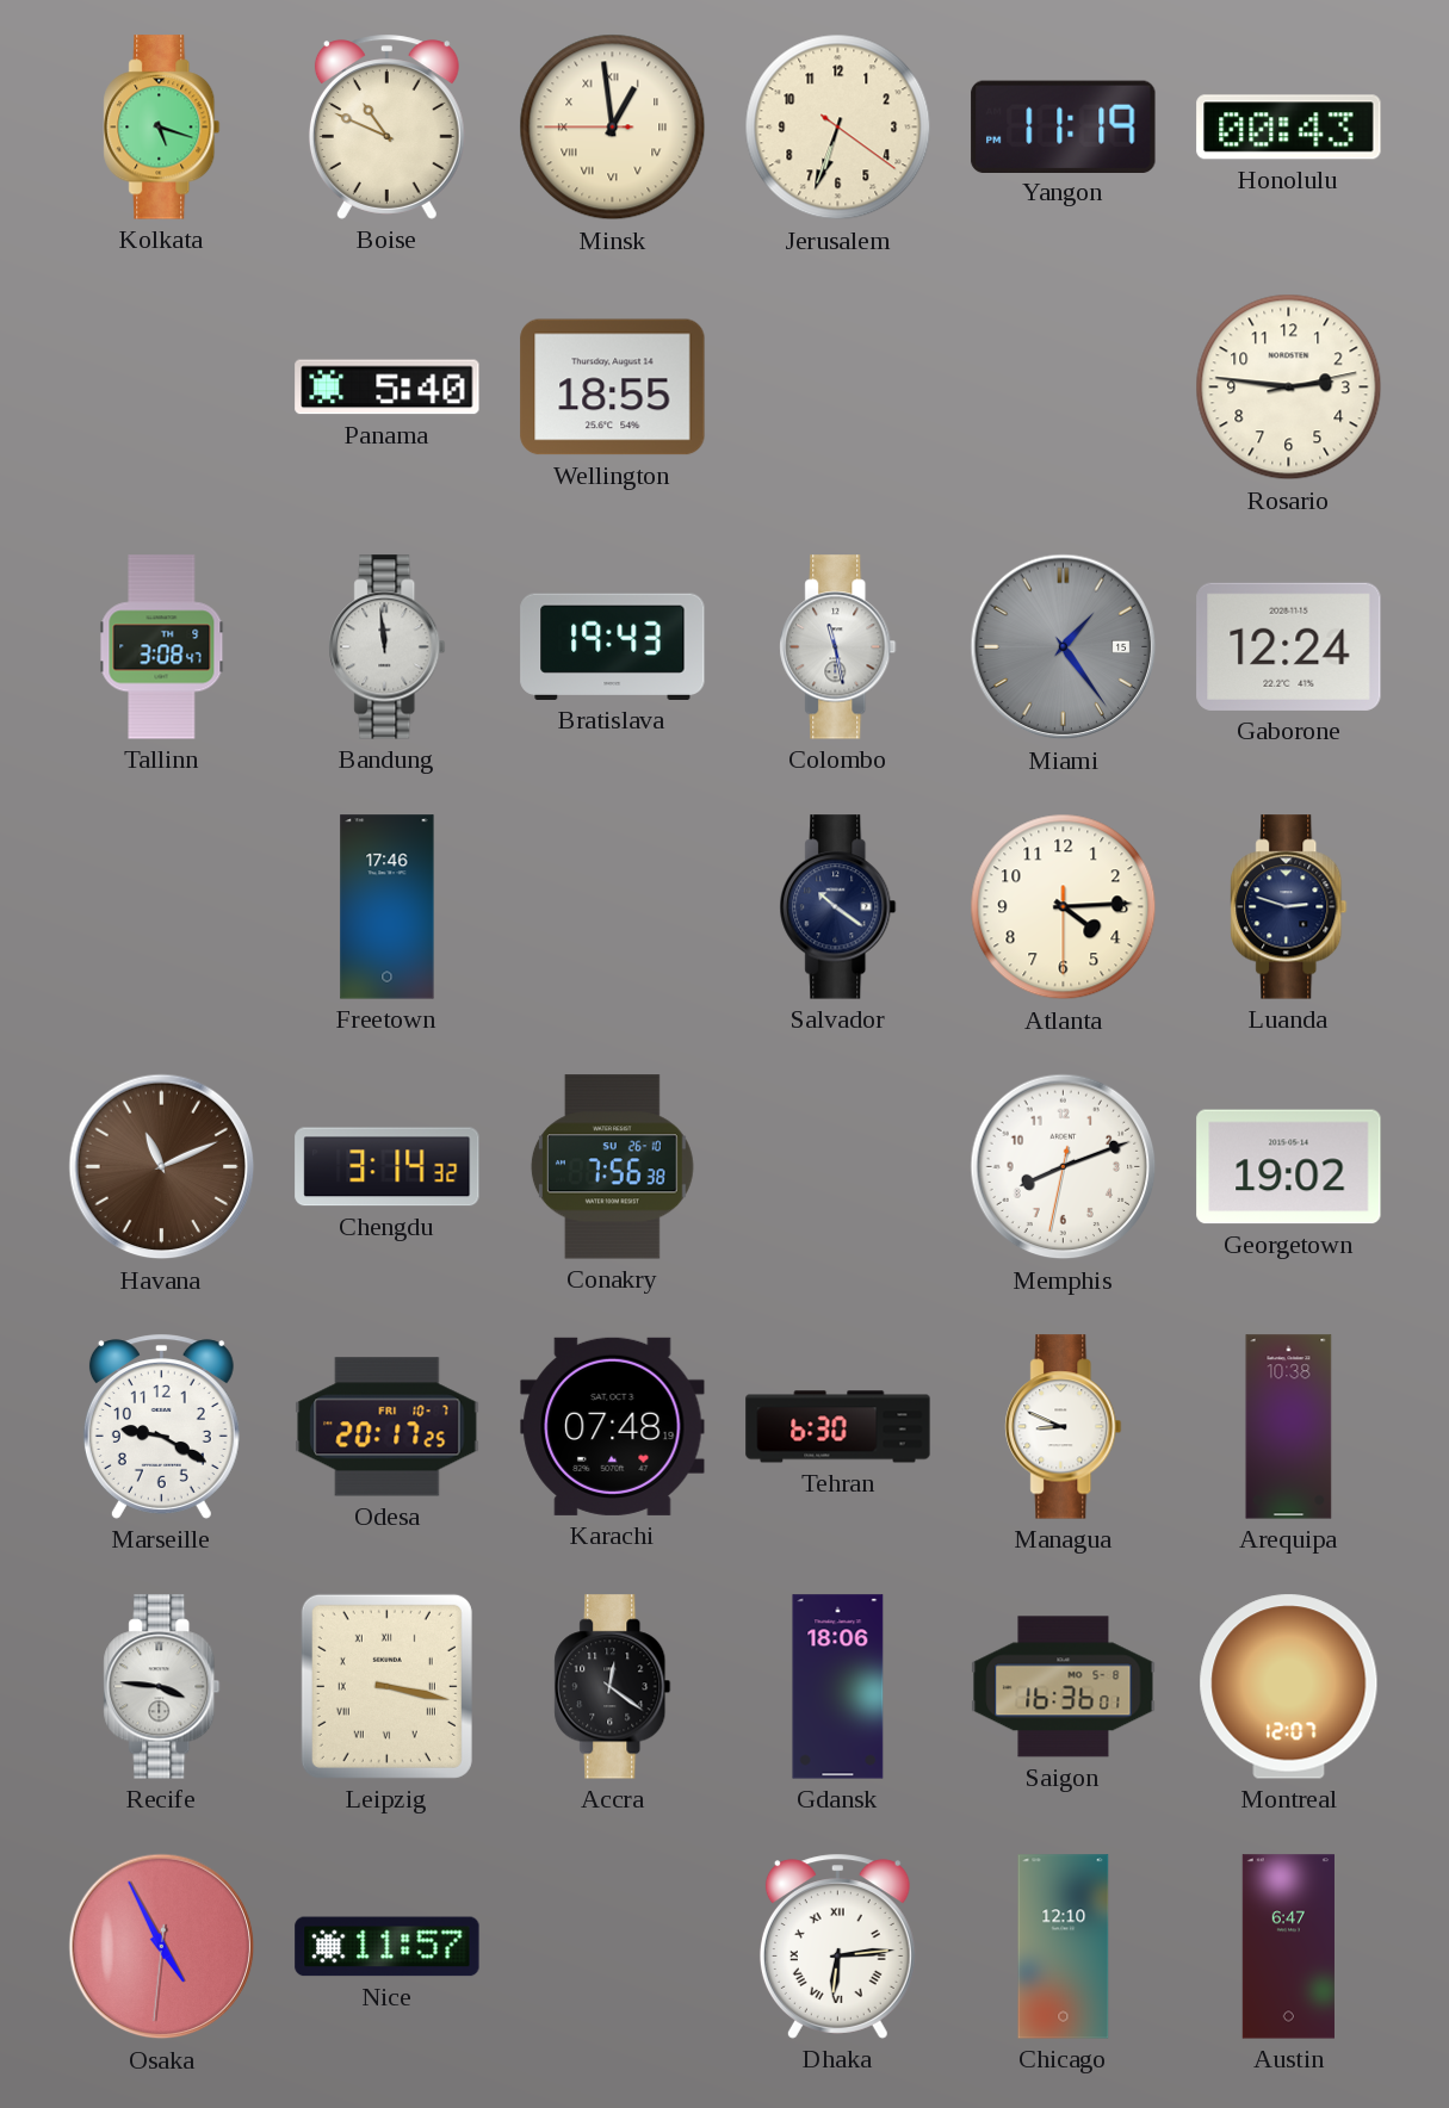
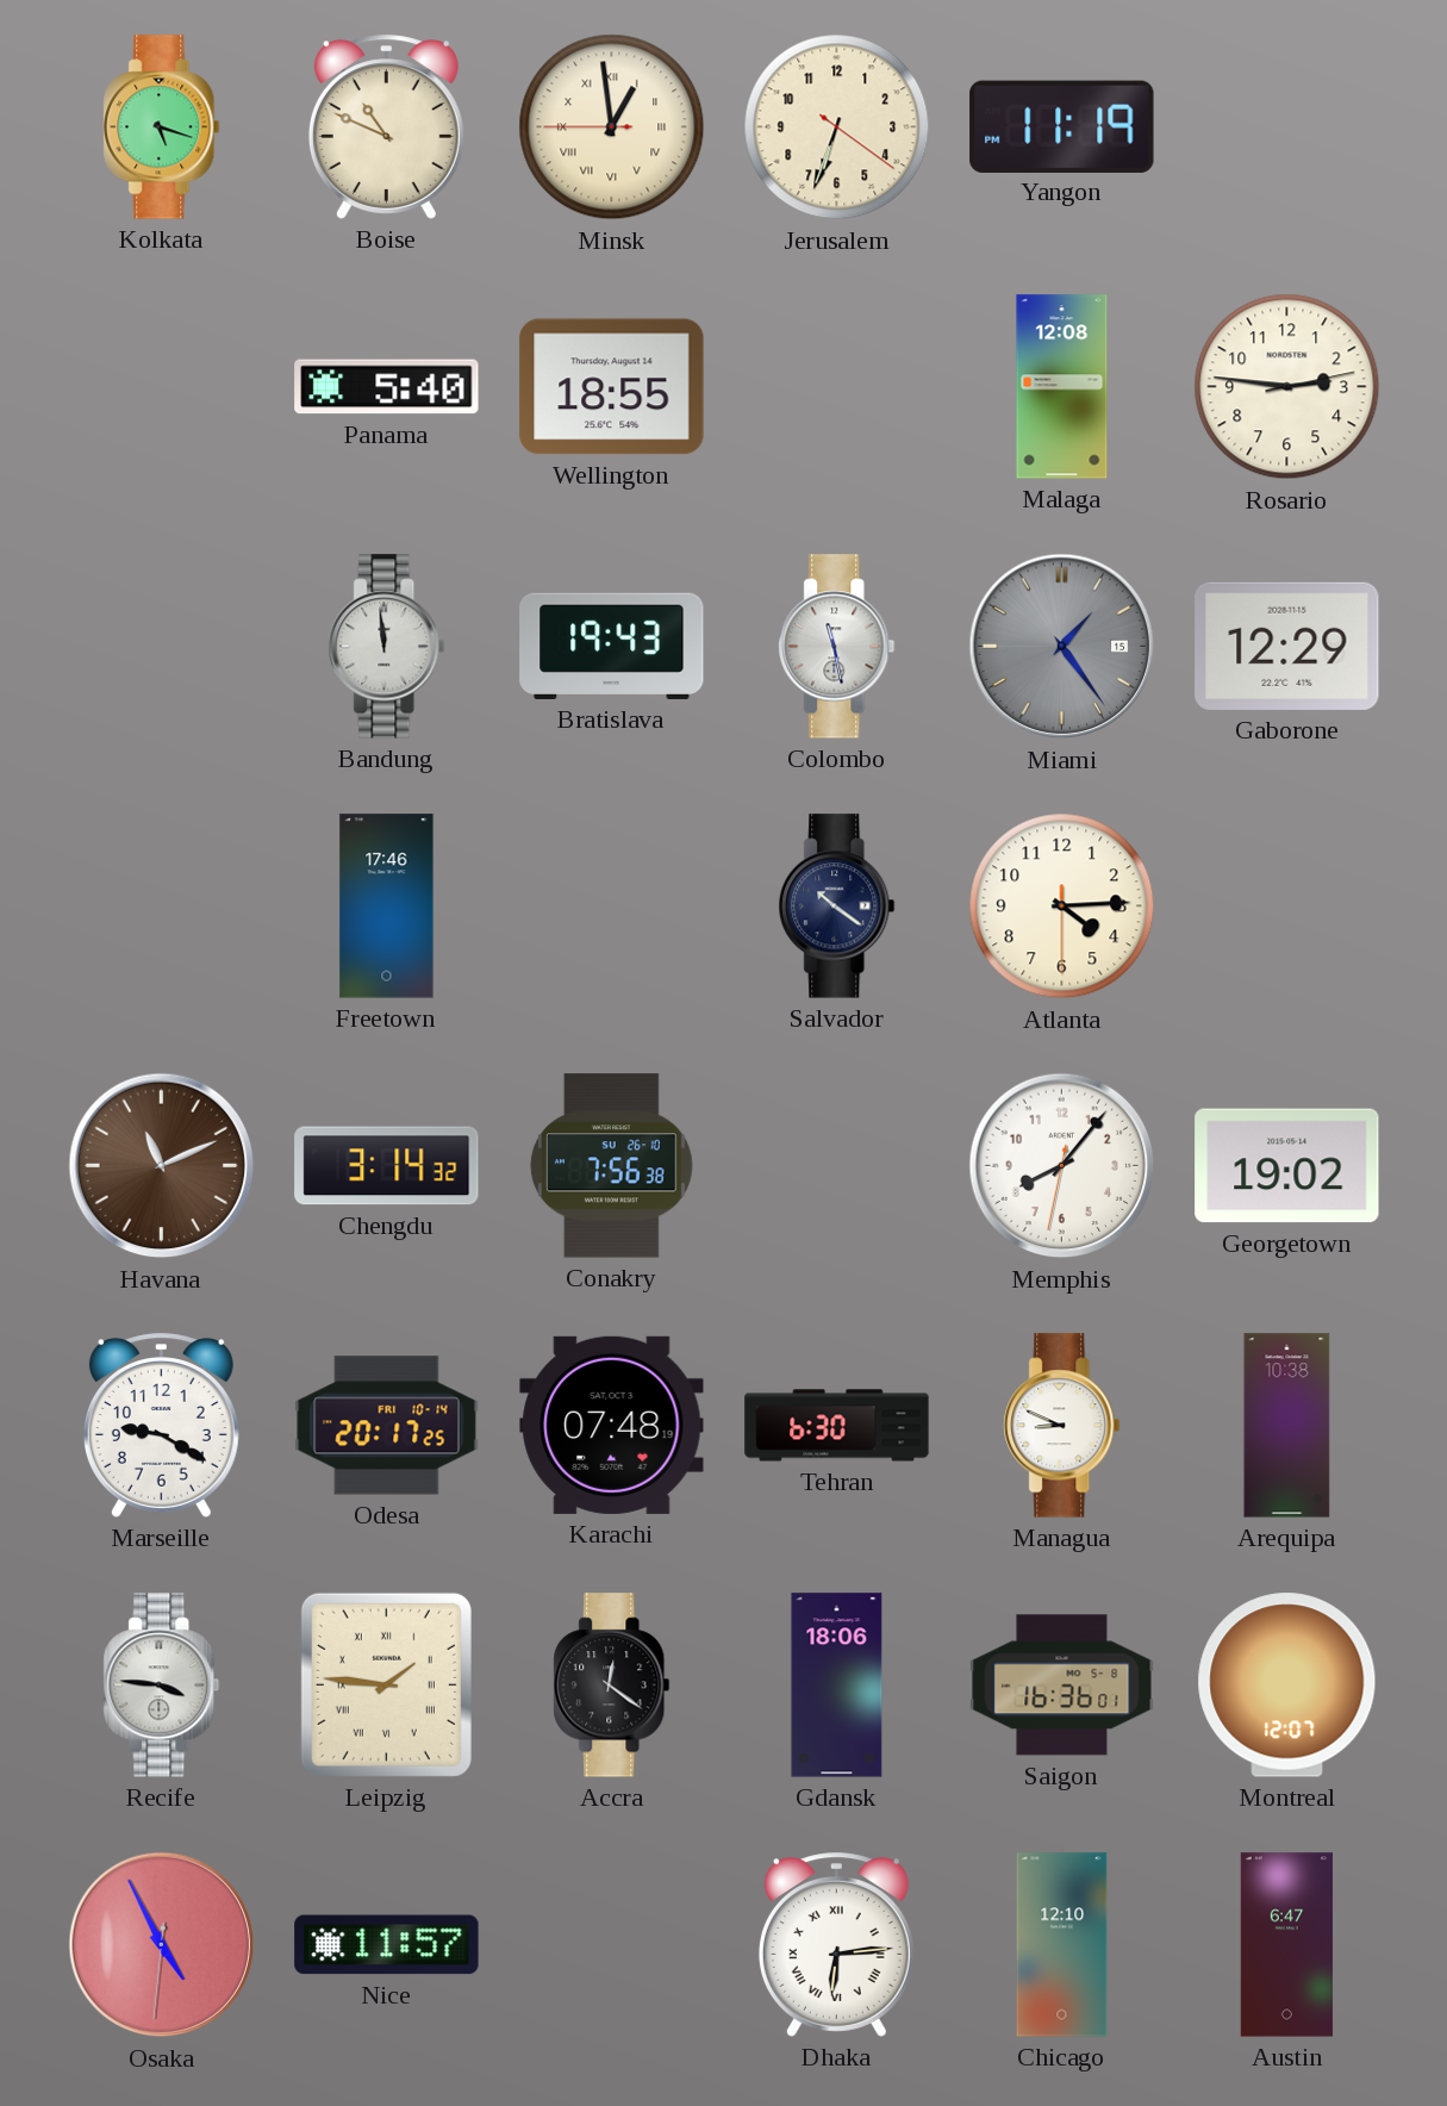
Honolulu: 00:43 -> none (1289, 128)
Malaga: none -> 12:08 (1062, 387)
Tallinn: 3:08 -> none (162, 647)
Gaborone: 12:24 -> 12:29 (1287, 646)
Luanda: 2:48 -> none (1289, 907)
Memphis: 8:11 -> 8:06 (1062, 1166)
Odesa date: FRI 10-7 -> FRI 10-14 (387, 1426)
Leipzig: 3:17 -> 1:46 (386, 1684)
